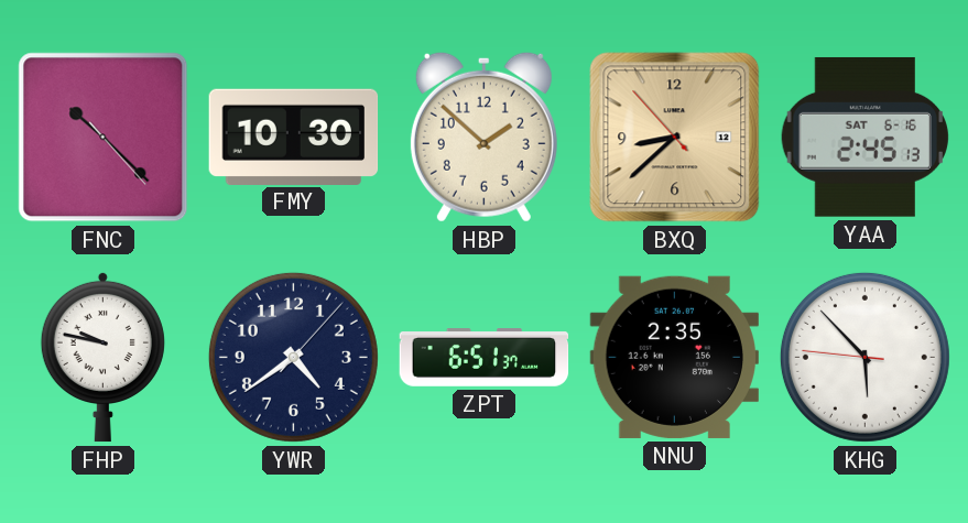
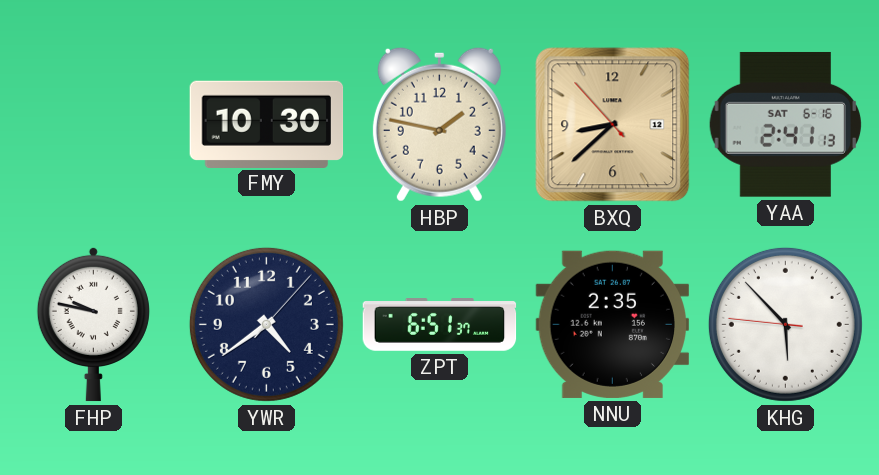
FNC: 10:22 -> none (104, 138)
HBP: 1:52 -> 1:47 (439, 124)
YAA: 2:45 -> 2:41 (785, 124)
